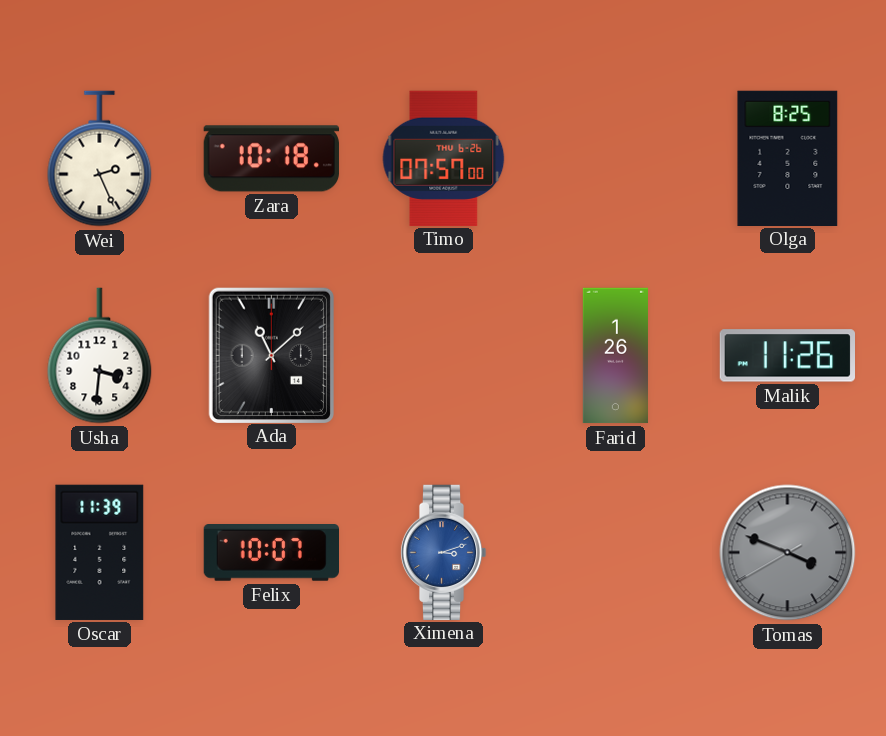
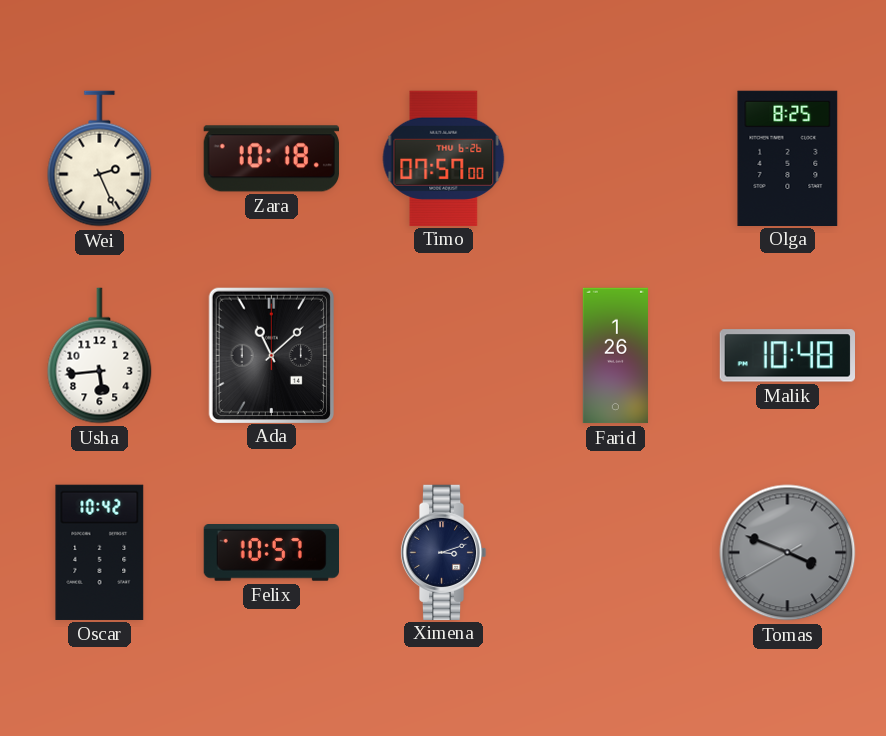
Usha: 3:31 -> 5:44 (100, 356)
Malik: 11:26 -> 10:48 (787, 356)
Oscar: 11:39 -> 10:42 (100, 552)
Felix: 10:07 -> 10:57 (271, 553)
Ximena dial: blue -> navy (443, 552)
